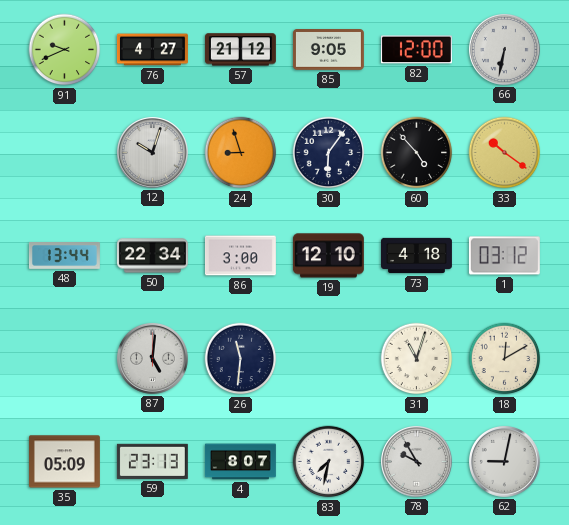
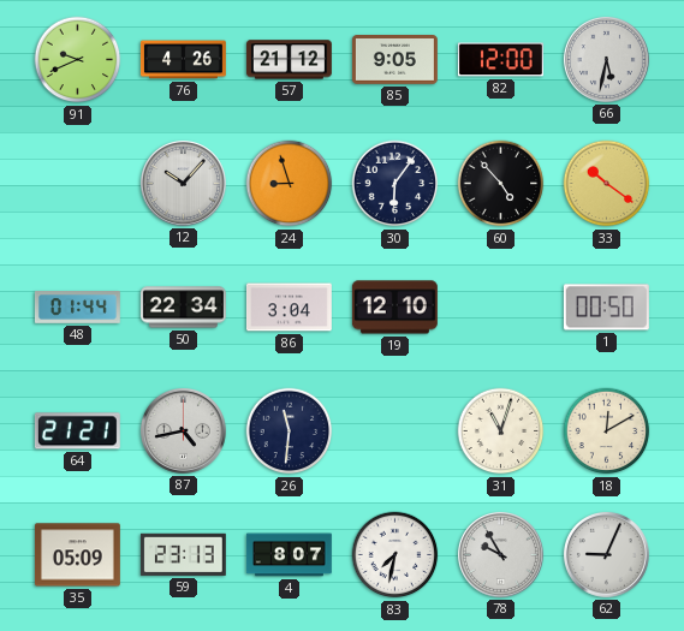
76: 4:27 -> 4:26 (183, 60)
66: 6:32 -> 5:32 (606, 59)
12: 10:03 -> 10:07 (183, 183)
48: 13:44 -> 01:44 (77, 308)
86: 3:00 -> 3:04 (289, 308)
73: 4:18 -> none (417, 256)
1: 03:12 -> 00:50 (606, 308)
64: none -> 21:21 (77, 431)
87: 5:01 -> 4:43 (183, 430)
62: 9:02 -> 9:04 (606, 554)
